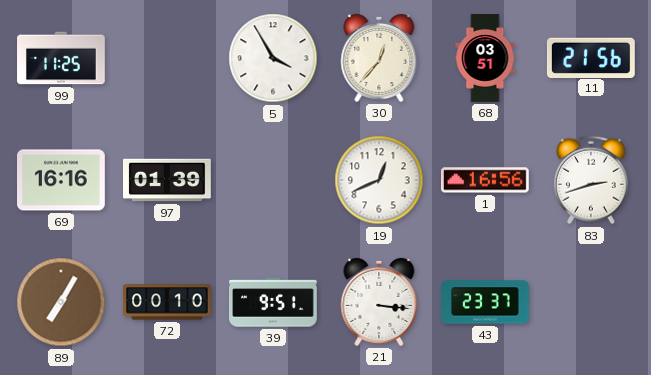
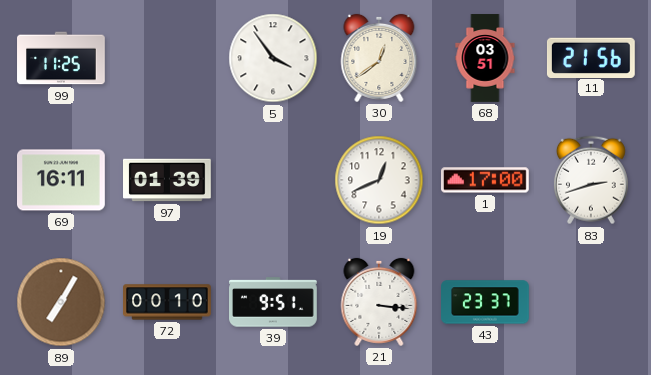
5: 3:55 -> 3:54 (273, 58)
30: 12:37 -> 12:39 (379, 58)
69: 16:16 -> 16:11 (62, 180)
1: 16:56 -> 17:00 (486, 180)
